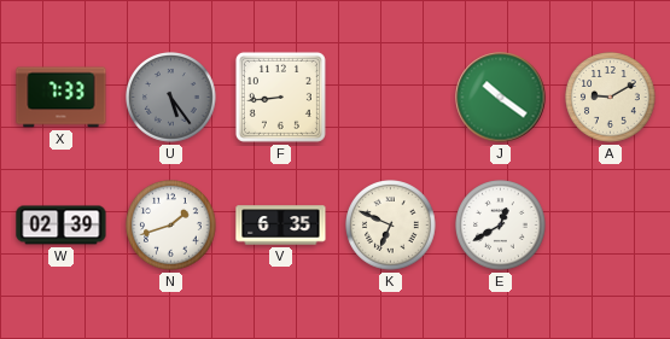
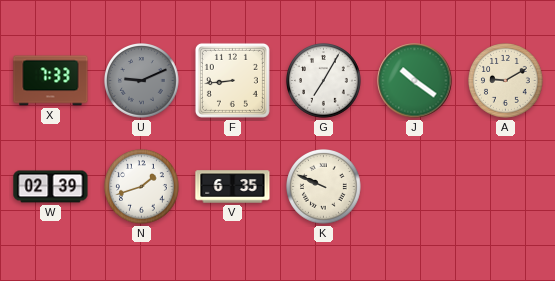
U: 5:24 -> 9:11 (142, 81)
G: none -> 7:05 (324, 81)
K: 6:49 -> 9:49 (324, 187)
E: 12:40 -> none (501, 226)
